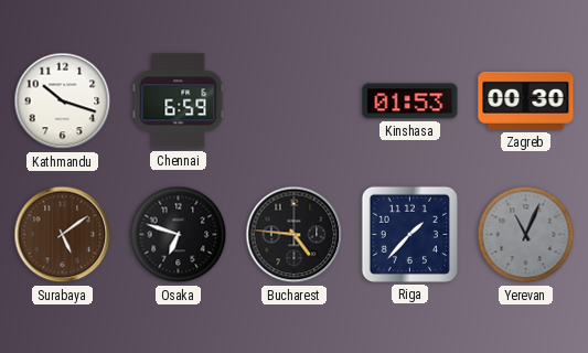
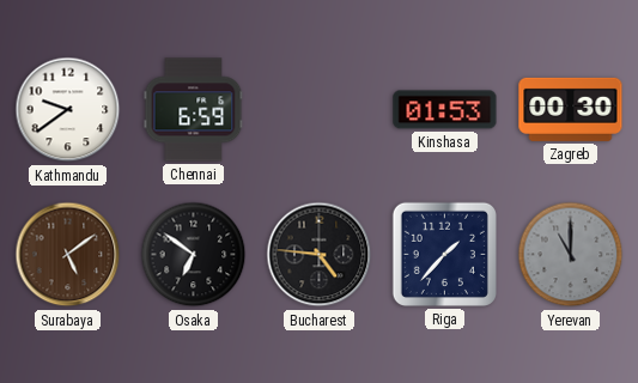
Kathmandu: 10:18 -> 9:39 (68, 110)
Osaka: 6:48 -> 6:51 (194, 255)
Yerevan: 11:04 -> 11:00 (571, 255)
